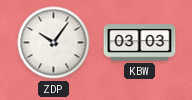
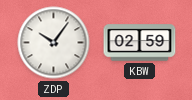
KBW: 03:03 -> 02:59 (140, 43)
